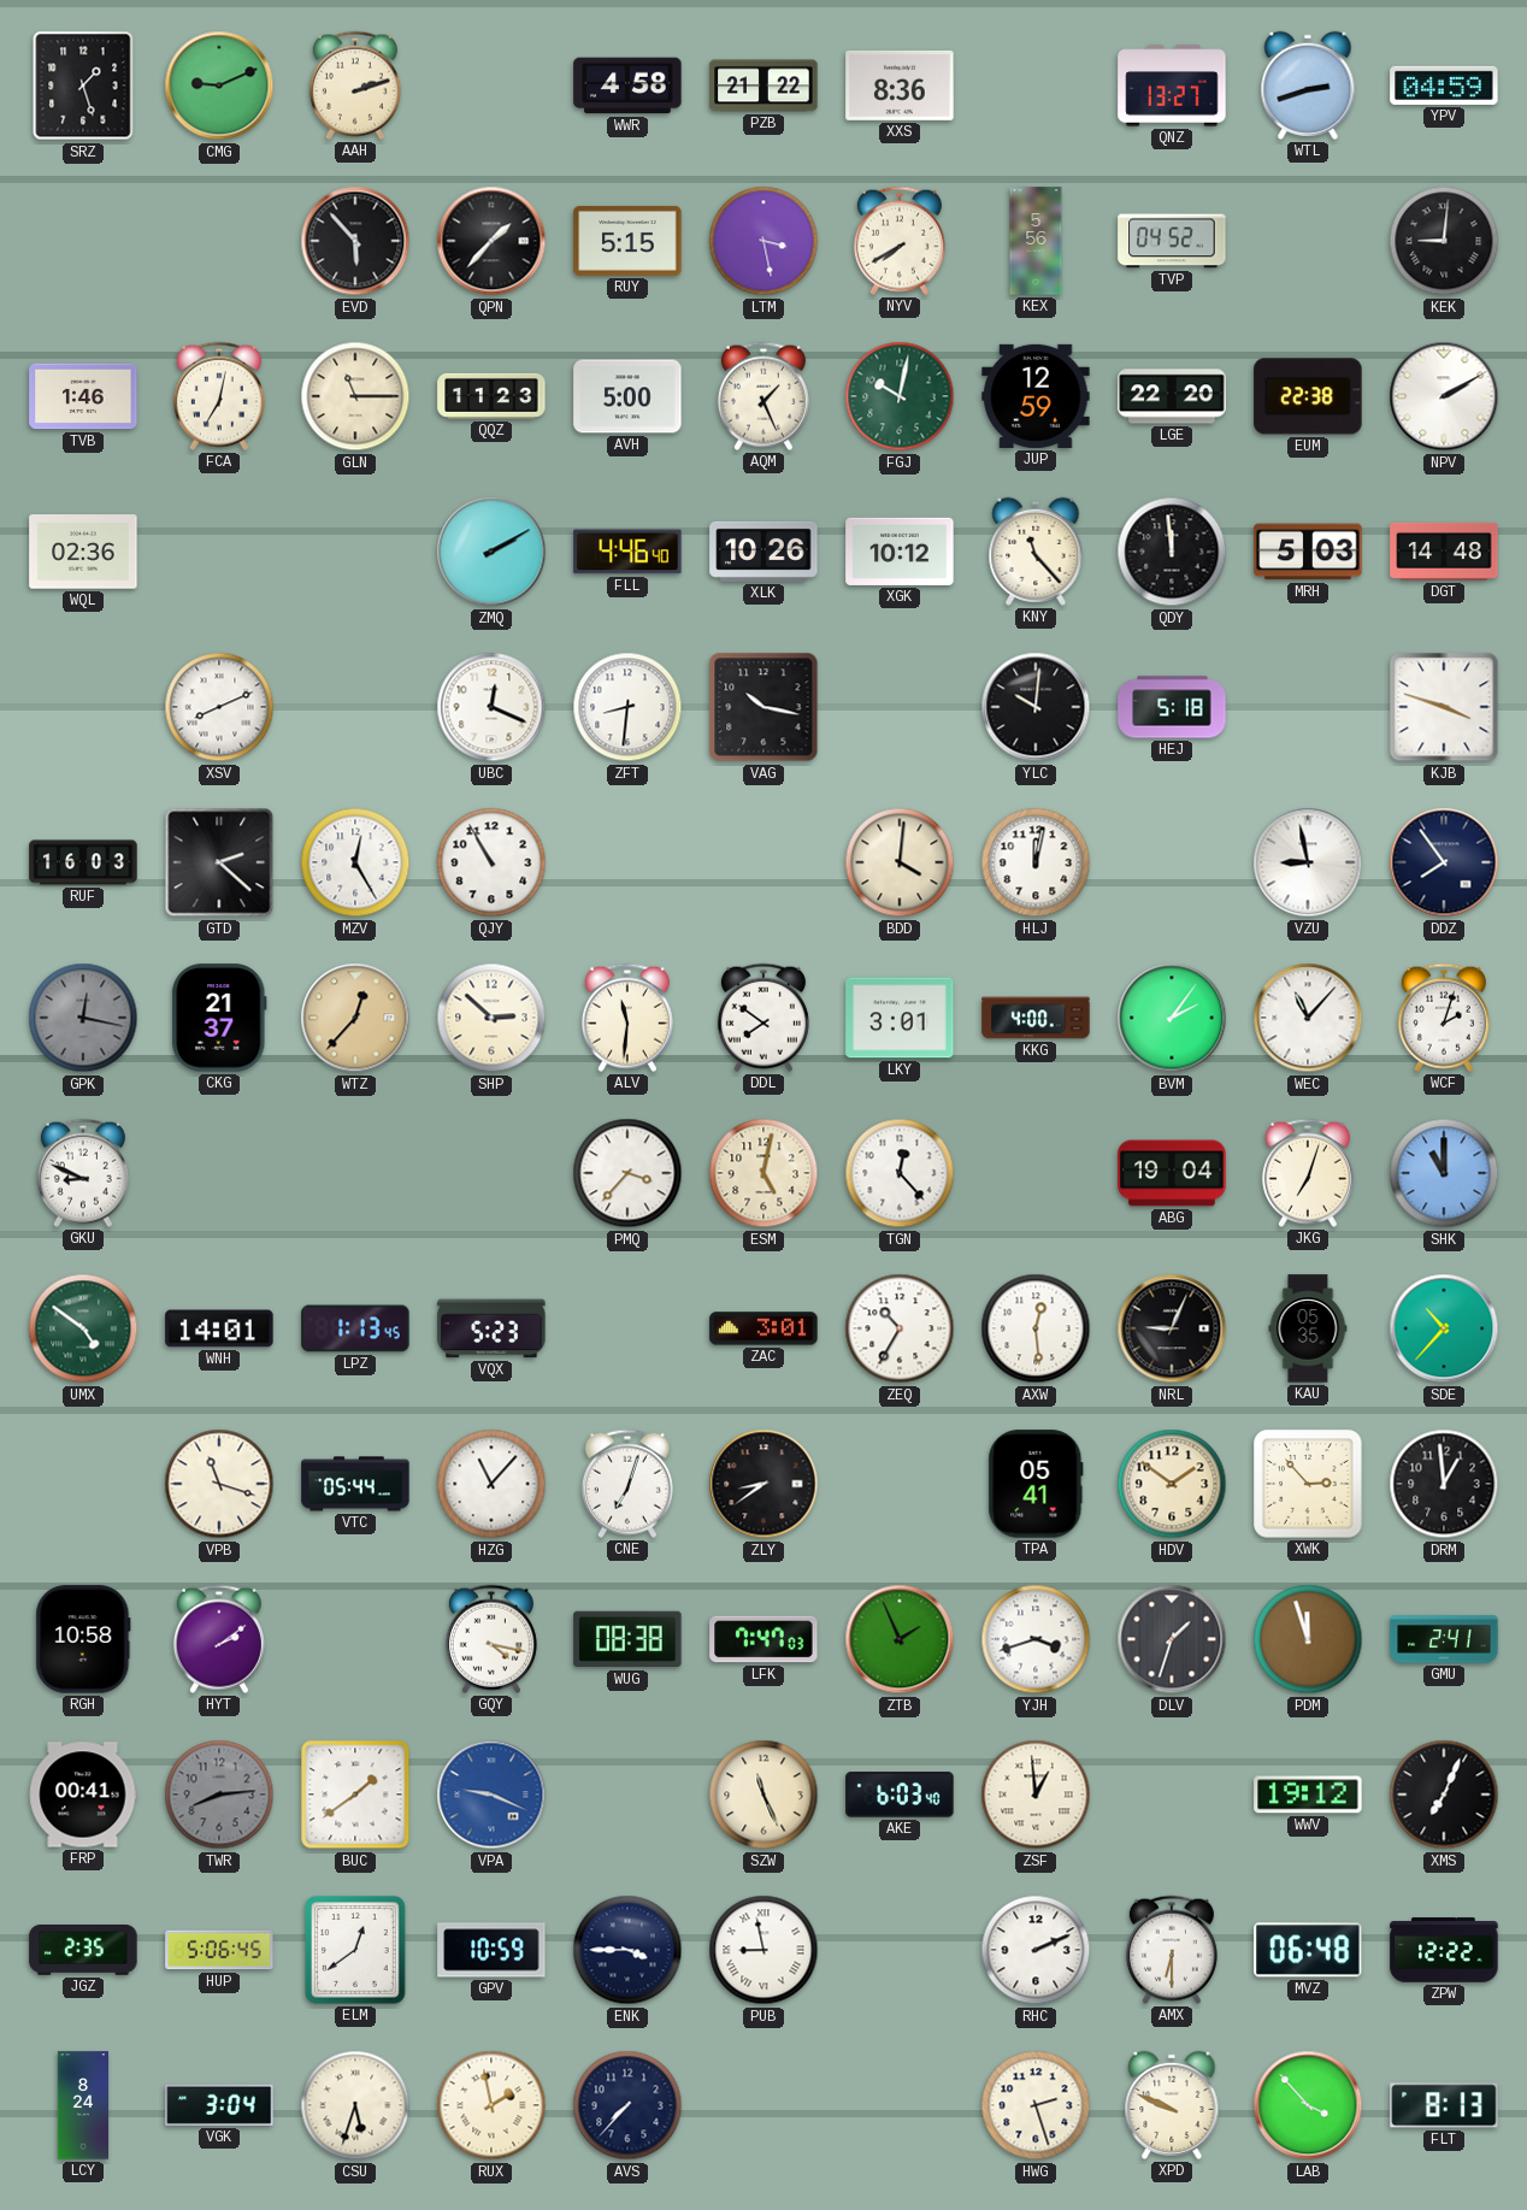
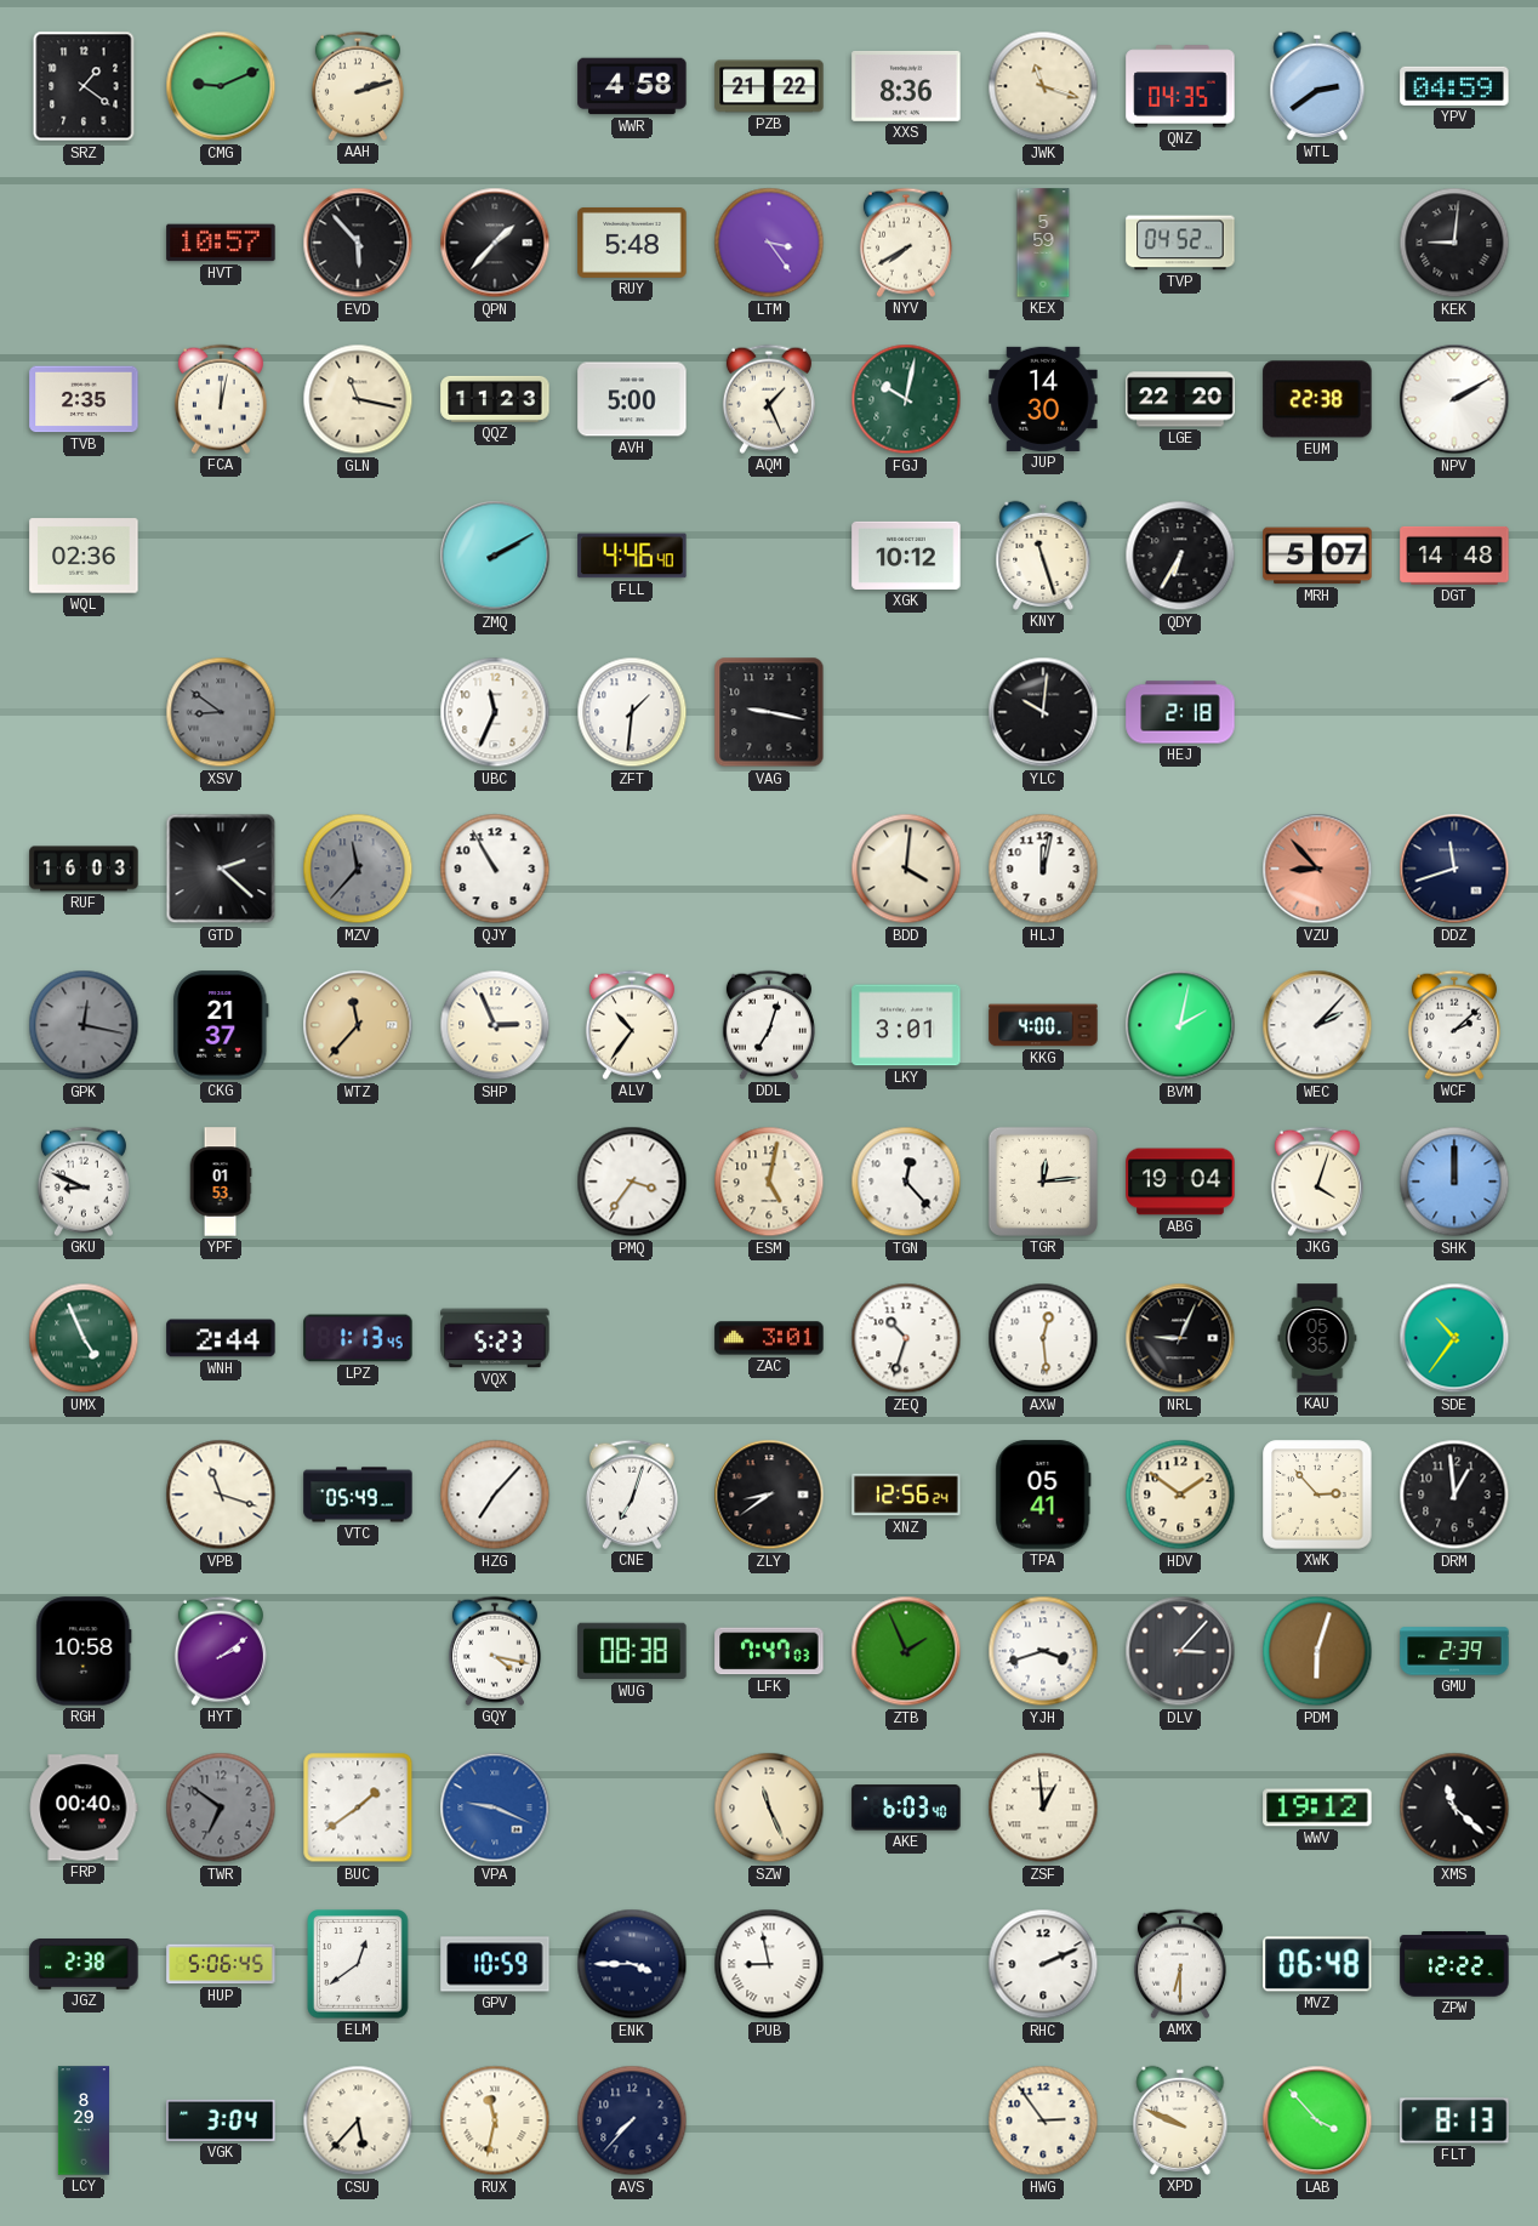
SRZ: 1:27 -> 1:21 (84, 86)
JWK: none -> 11:18 (1043, 86)
QNZ: 13:27 -> 04:35 (1180, 86)
WTL: 2:42 -> 2:39 (1317, 86)
HVT: none -> 10:57 (221, 243)
RUY: 5:15 -> 5:48 (632, 243)
LTM: 3:28 -> 3:24 (769, 243)
KEX: 5:56 -> 5:59 (1043, 243)
TVB: 1:46 -> 2:35 (84, 399)
FCA: 7:02 -> 12:02 (221, 399)
GLN: 11:15 -> 11:17 (358, 399)
JUP: 12:59 -> 14:30 (1043, 399)
XLK: 10:26 -> none (763, 552)
KNY: 11:23 -> 11:27 (1043, 556)
QDY: 11:59 -> 6:35 (1180, 556)
MRH: 5:03 -> 5:07 (1317, 556)
XSV: 8:11 -> 8:51 (221, 712)
XSV dial: white -> grey (221, 712)
UBC: 12:19 -> 11:34 (495, 712)
ZFT: 8:31 -> 1:31 (632, 712)
VAG: 10:17 -> 9:17 (769, 712)
HEJ: 5:18 -> 2:18 (1180, 712)
KJB: 3:48 -> none (1444, 707)
MZV: 12:25 -> 11:37 (358, 869)
MZV dial: white -> grey (358, 869)
VZU: 8:58 -> 8:53 (1317, 869)
VZU dial: white -> salmon (1317, 869)
DDZ: 7:54 -> 11:42 (1454, 869)
WTZ: 12:37 -> 11:37 (358, 1025)
SHP: 2:52 -> 2:56 (495, 1025)
ALV: 11:31 -> 10:36 (632, 1025)
DDL: 7:51 -> 7:03 (769, 1025)
BVM: 2:06 -> 2:02 (1180, 1025)
WEC: 11:07 -> 2:07 (1317, 1025)
WCF: 2:03 -> 2:08 (1454, 1025)
YPF: none -> 01:53 (221, 1182)
PMQ: 3:37 -> 3:36 (632, 1182)
TGR: none -> 12:14 (1043, 1182)
JKG: 7:03 -> 4:03 (1317, 1182)
SHK: 11:00 -> 12:00 (1454, 1182)
UMX: 4:51 -> 4:56 (84, 1338)
WNH: 14:01 -> 2:44 (221, 1338)
ZEQ: 10:35 -> 10:33 (906, 1338)
SDE: 10:37 -> 10:36 (1454, 1338)
VTC: 05:44 -> 05:49 (358, 1495)
HZG: 11:07 -> 7:07 (495, 1495)
XNZ: none -> 12:56 (906, 1495)
DLV: 1:33 -> 3:07 (1180, 1651)
PDM: 11:57 -> 6:03 (1317, 1651)
GMU: 2:41 -> 2:39 (1454, 1651)
FRP: 00:41 -> 00:40 (84, 1807)
TWR: 8:14 -> 6:51 (221, 1807)
XMS: 7:04 -> 11:22 (1454, 1807)
JGZ: 2:35 -> 2:38 (84, 1965)
LCY: 8:24 -> 8:29 (82, 2120)
CSU: 5:33 -> 5:37 (358, 2120)
RUX: 1:58 -> 11:32 (495, 2120)
HWG: 2:27 -> 2:54 (1043, 2120)
